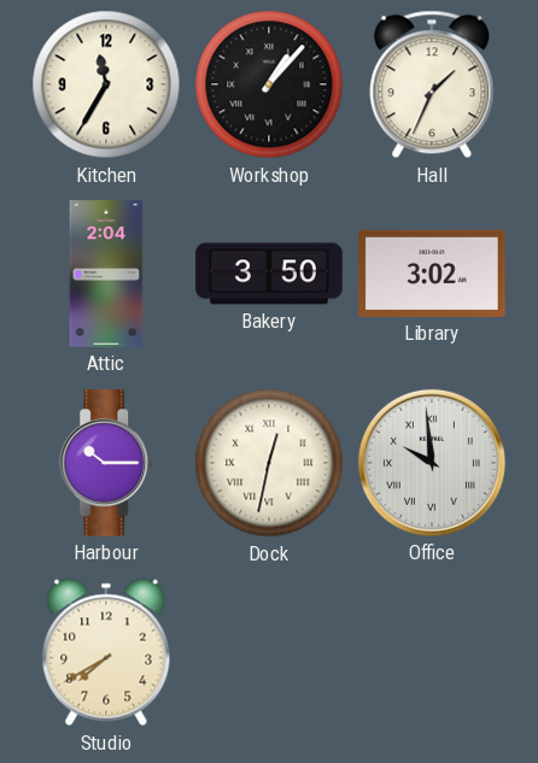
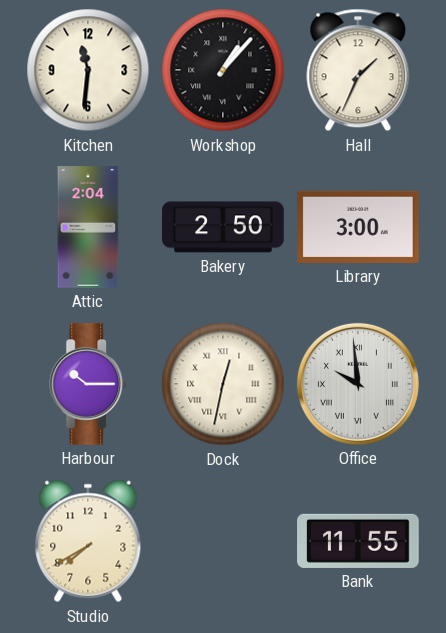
Kitchen: 11:35 -> 11:31 (88, 70)
Bakery: 3:50 -> 2:50 (223, 227)
Library: 3:02 -> 3:00 (358, 227)
Bank: none -> 11:55 (358, 541)
